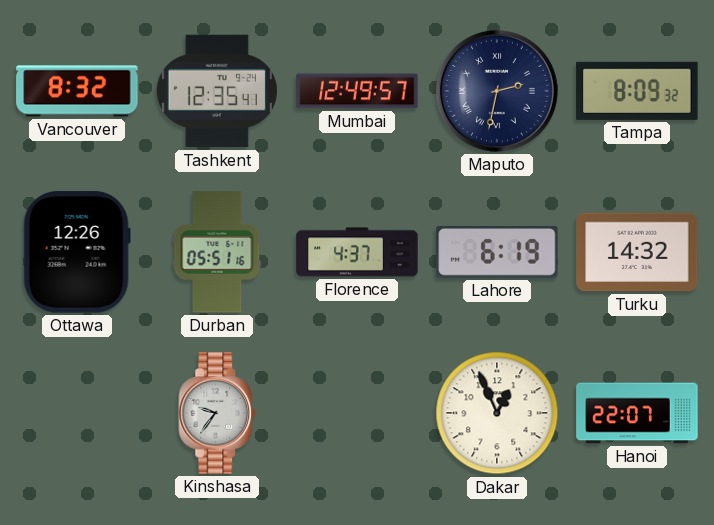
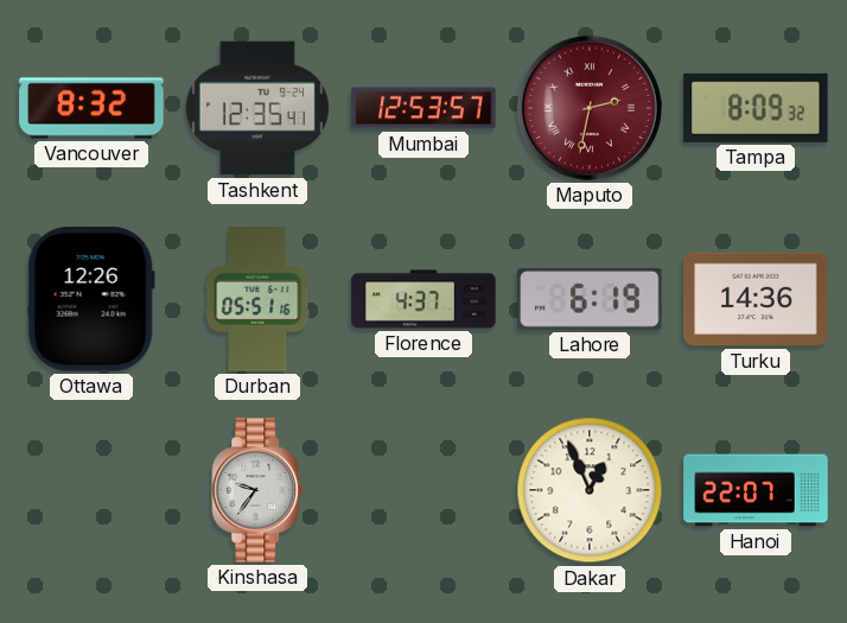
Mumbai: 12:49 -> 12:53 (423, 108)
Maputo dial: navy -> burgundy (590, 108)
Turku: 14:32 -> 14:36 (756, 299)
